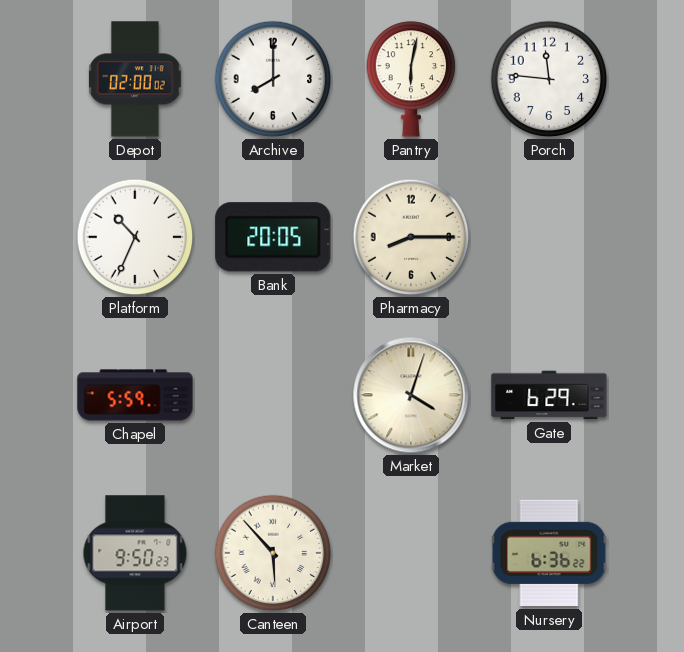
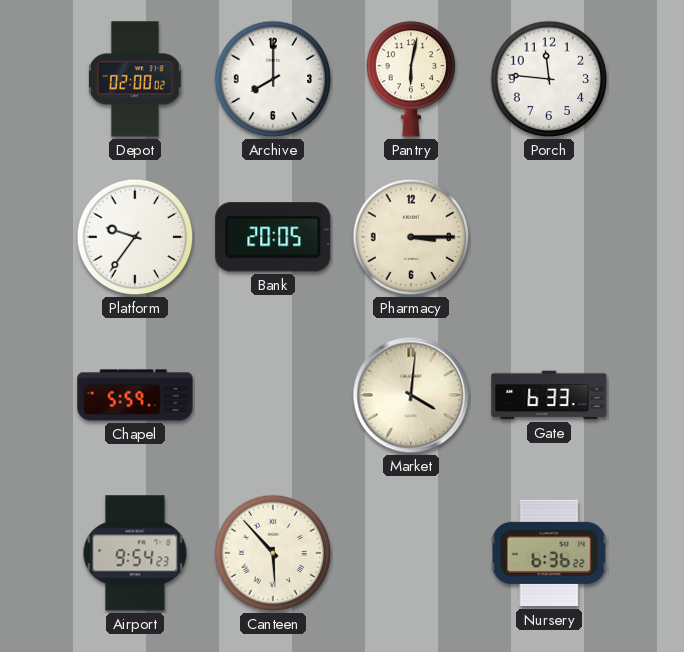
Platform: 10:34 -> 9:36 (135, 237)
Pharmacy: 8:15 -> 3:15 (411, 237)
Market: 4:03 -> 4:01 (411, 395)
Gate: 6:29 -> 6:33 (549, 395)
Airport: 9:50 -> 9:54 (135, 553)
